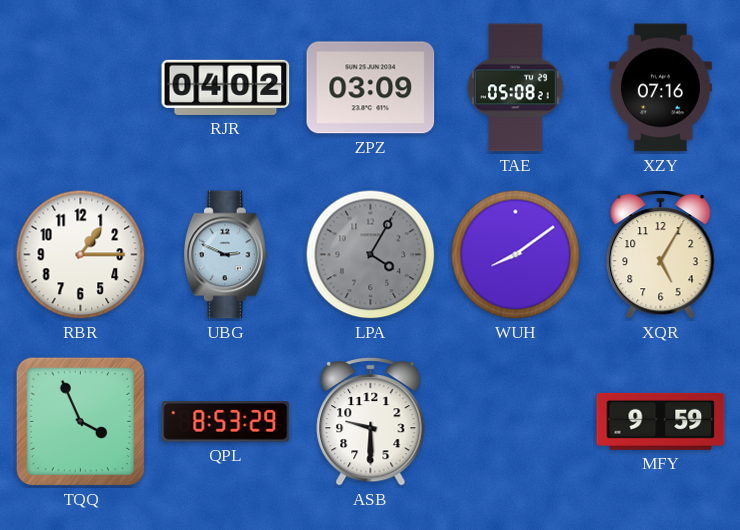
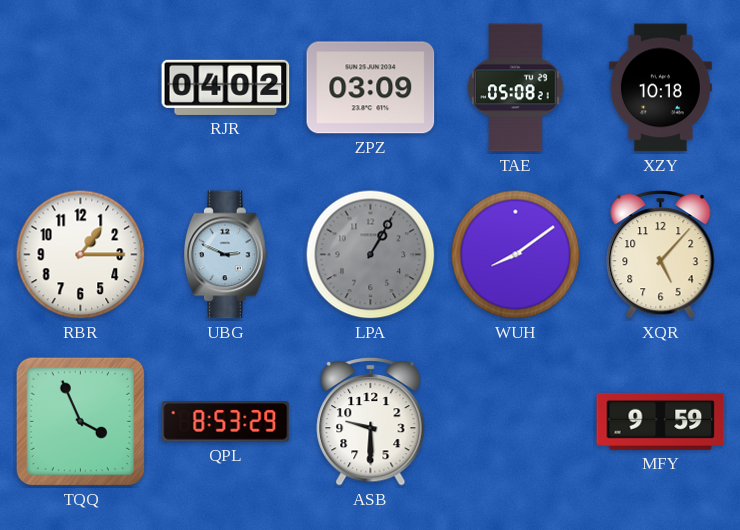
XZY: 07:16 -> 10:18 (660, 88)
LPA: 4:05 -> 1:05 (371, 255)
XQR: 5:05 -> 5:07 (661, 254)
